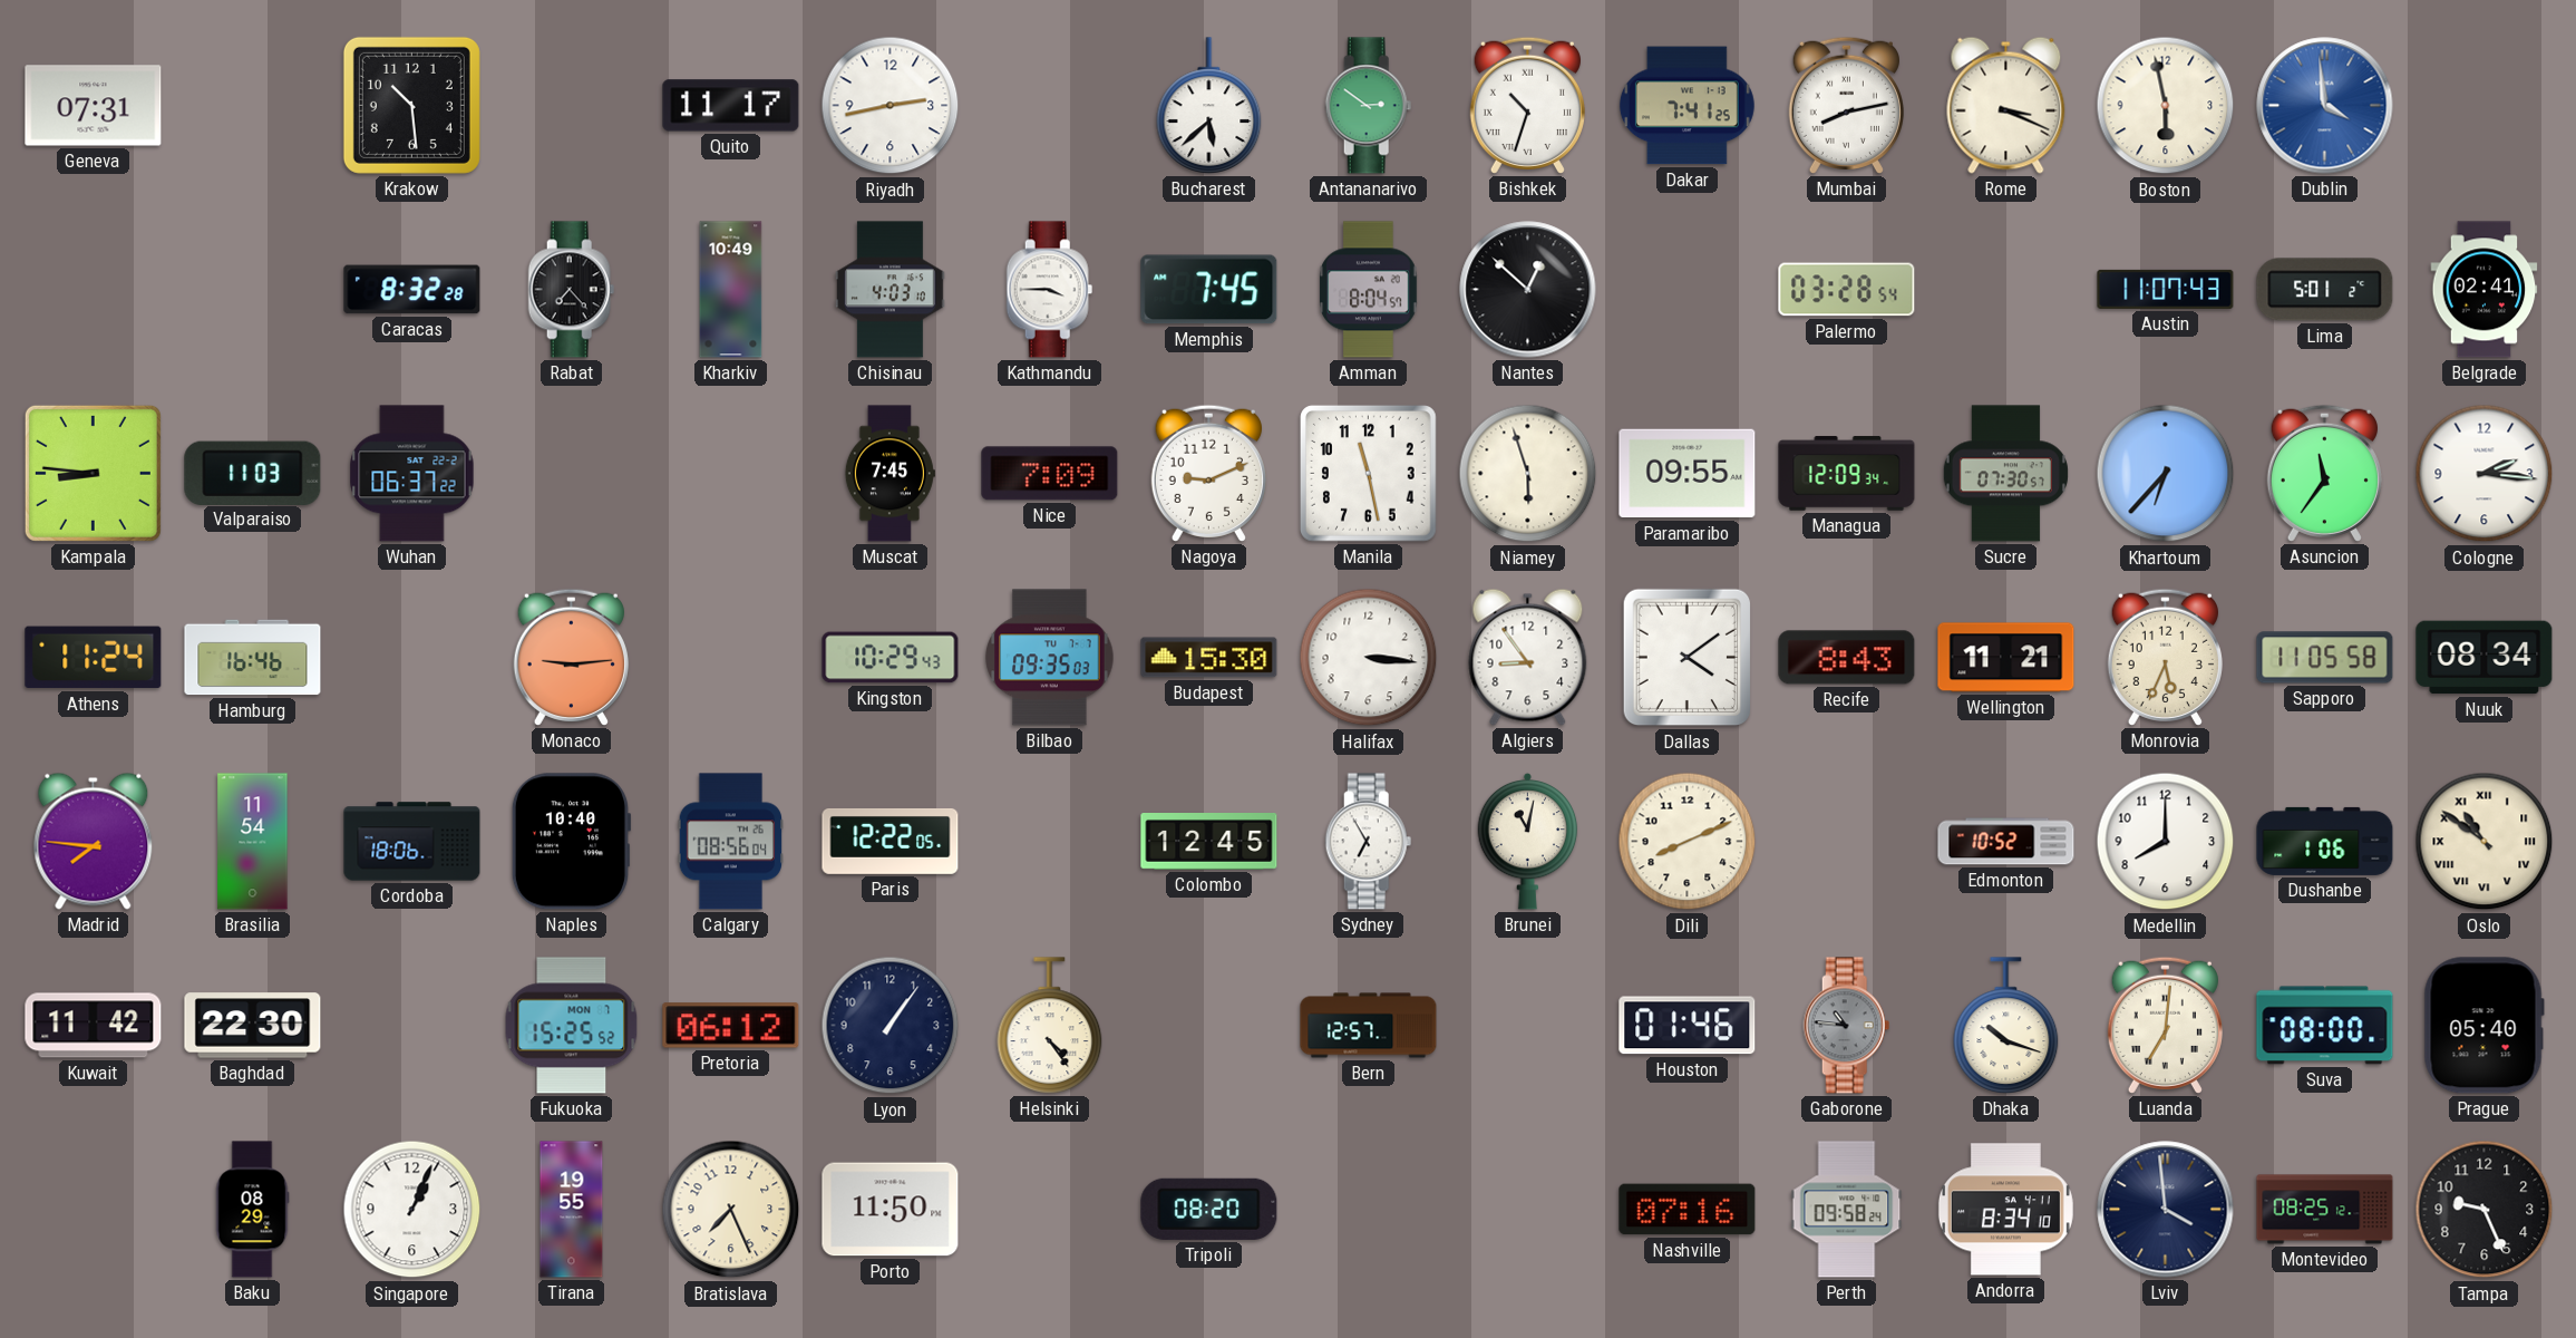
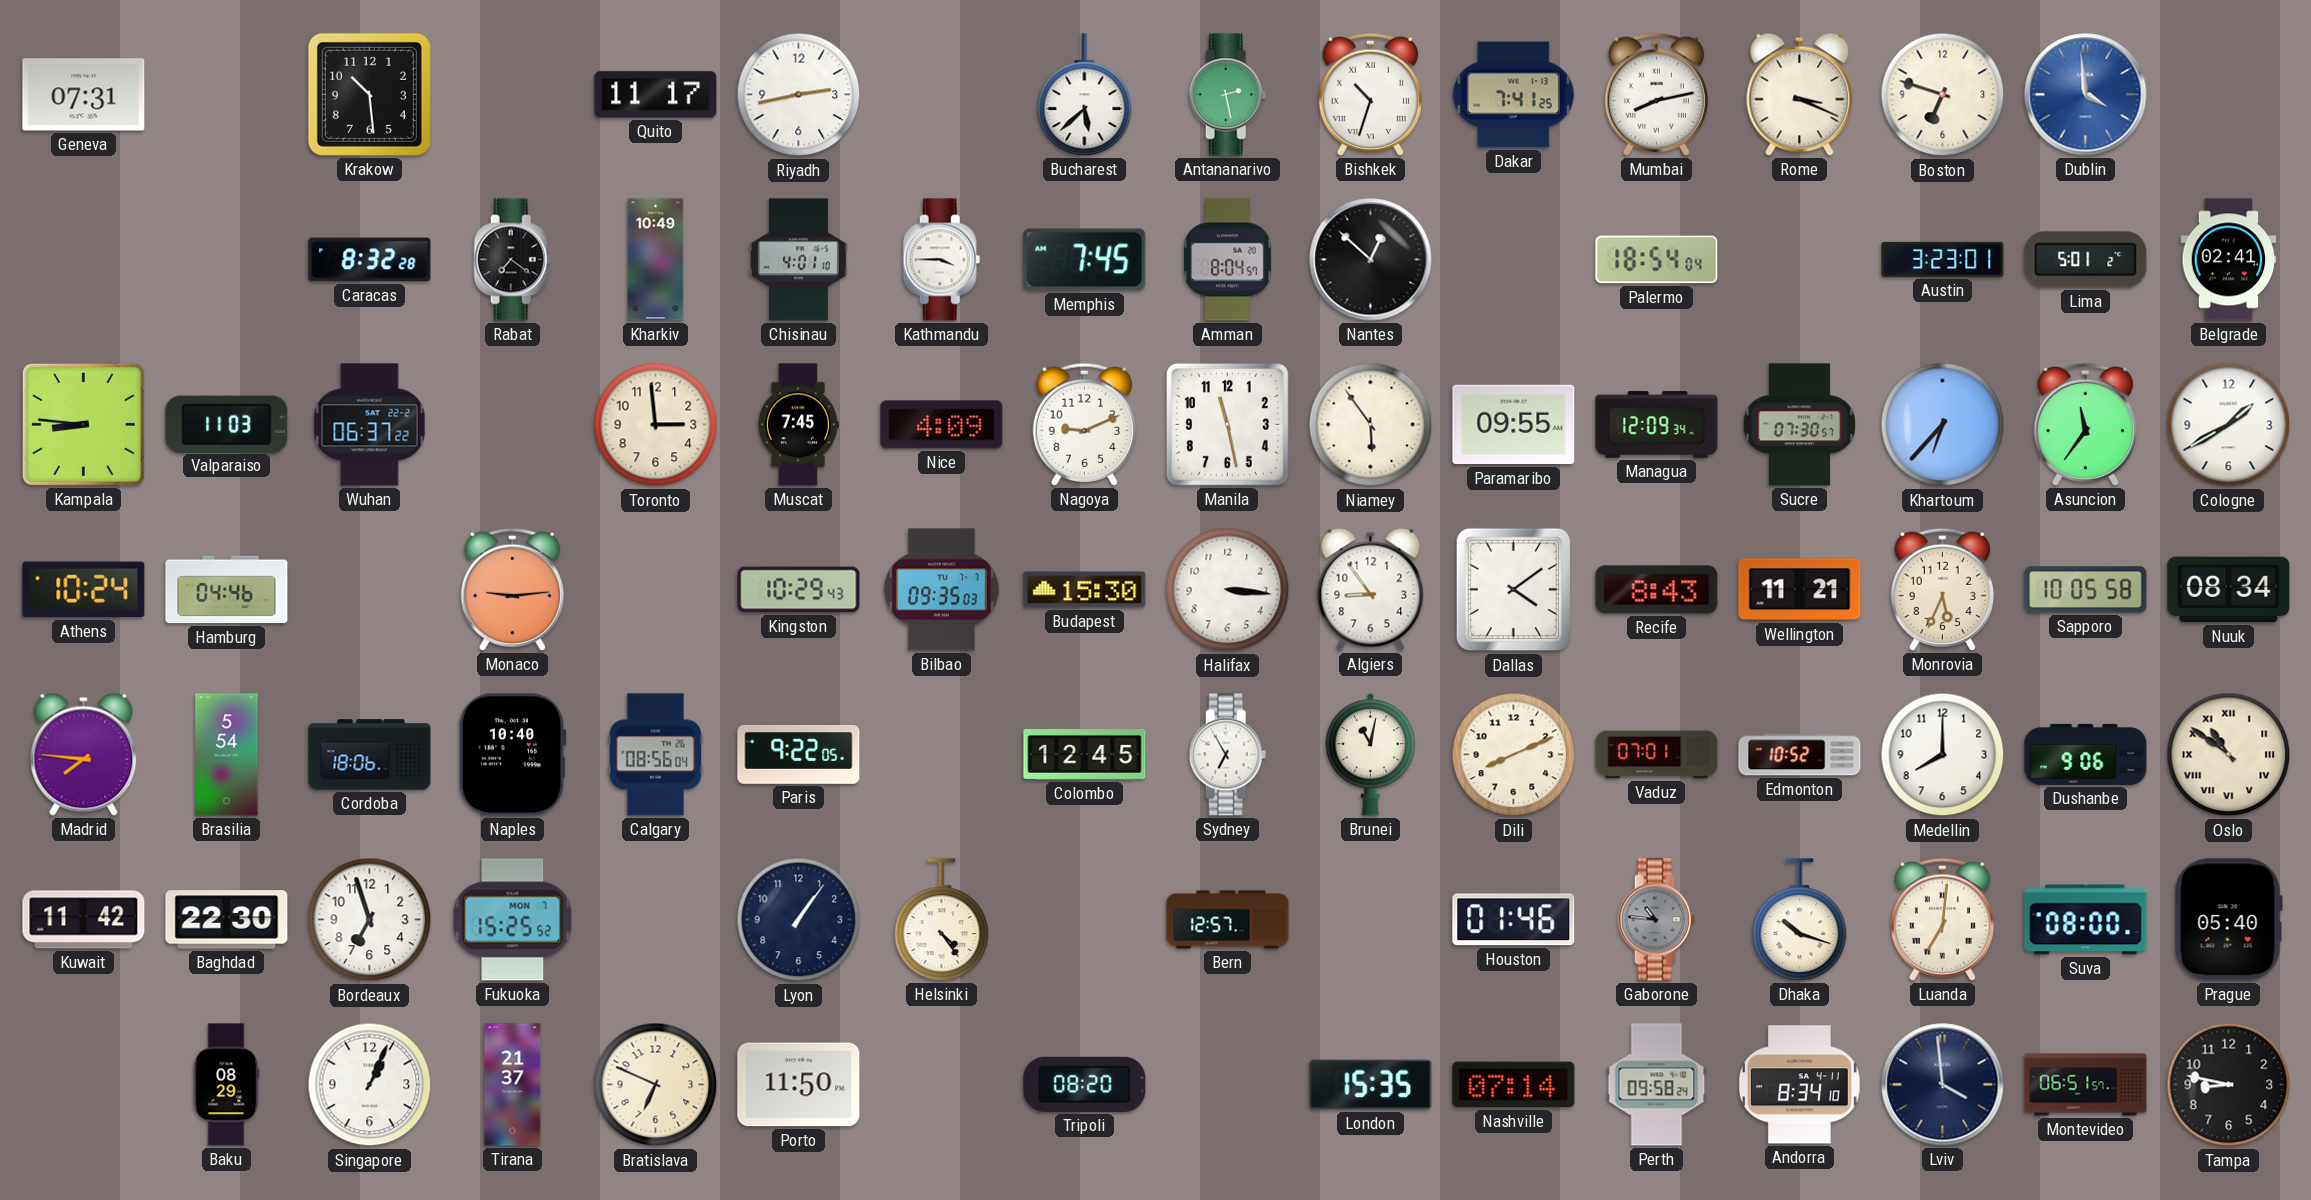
Antananarivo: 2:51 -> 2:28 (1228, 95)
Boston: 5:58 -> 6:48 (1943, 95)
Rabat: 7:23 -> 7:21 (513, 260)
Chisinau: 4:03 -> 4:01 (799, 260)
Palermo: 03:28 -> 18:54 (1657, 260)
Austin: 11:07 -> 3:23 (1943, 259)
Toronto: none -> 2:59 (656, 425)
Nice: 7:09 -> 4:09 (942, 425)
Niamey: 5:57 -> 5:54 (1371, 425)
Cologne: 2:16 -> 1:40 (2229, 425)
Athens: 11:24 -> 10:24 (84, 590)
Hamburg: 16:46 -> 04:46 (227, 590)
Sapporo: 11:05 -> 10:05 (2086, 590)
Brasilia: 11:54 -> 5:54 (227, 755)
Paris: 12:22 -> 9:22 (799, 754)
Vaduz: none -> 07:01 (1657, 755)
Dushanbe: 1:06 -> 9:06 (2086, 754)
Bordeaux: none -> 6:57 (370, 920)
Pretoria: 06:12 -> none (731, 1026)
Tirana: 19:55 -> 21:37 (513, 1085)
Bratislava: 7:26 -> 6:49 (656, 1085)
London: none -> 15:35 (1371, 1085)
Nashville: 07:16 -> 07:14 (1514, 1085)
Montevideo: 08:25 -> 06:51 (2086, 1085)
Tampa: 9:26 -> 8:47 (2229, 1085)
